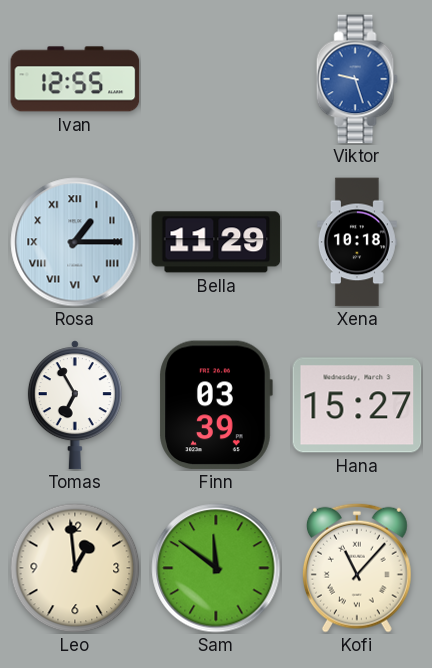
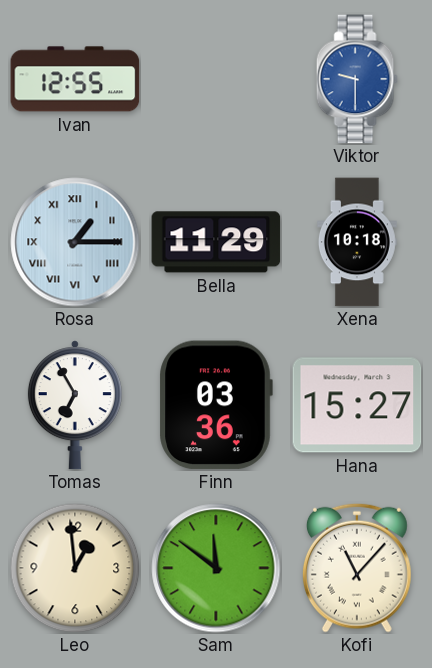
Viktor: 9:27 -> 9:30 (357, 79)
Finn: 03:39 -> 03:36 (216, 405)
